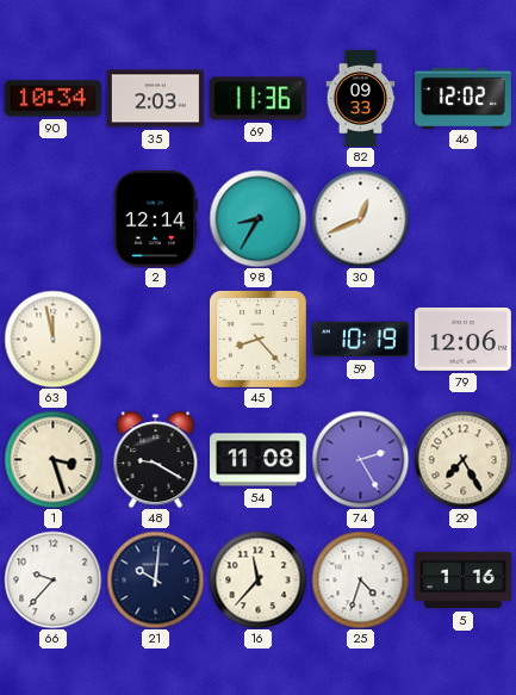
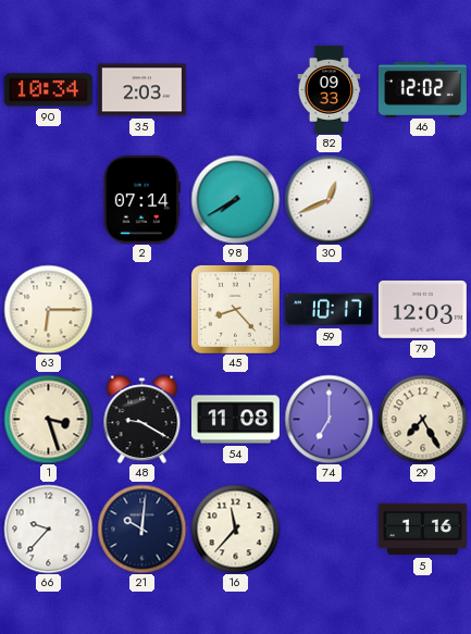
69: 11:36 -> none (257, 99)
2: 12:14 -> 07:14 (141, 199)
98: 8:35 -> 7:40 (235, 199)
63: 11:58 -> 6:15 (48, 309)
59: 10:19 -> 10:17 (329, 310)
79: 12:06 -> 12:03 (422, 309)
74: 2:25 -> 7:00 (329, 419)
25: 4:33 -> none (360, 579)
